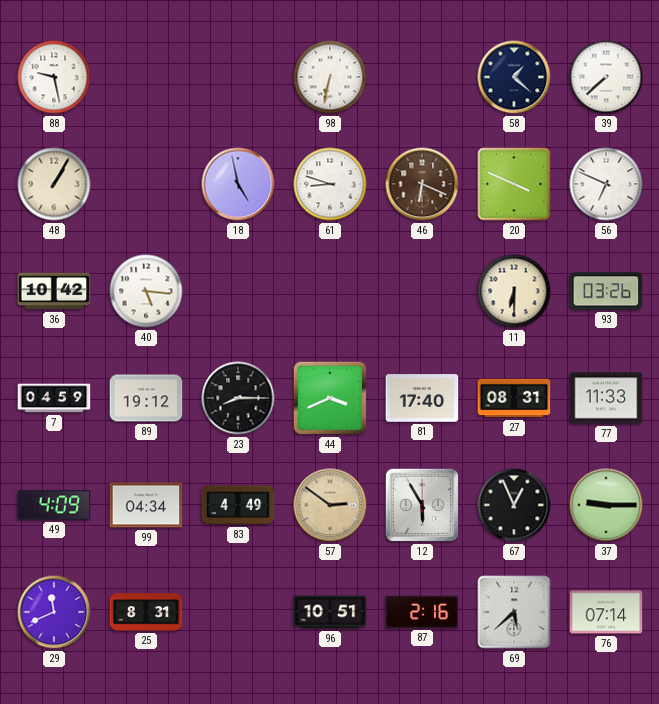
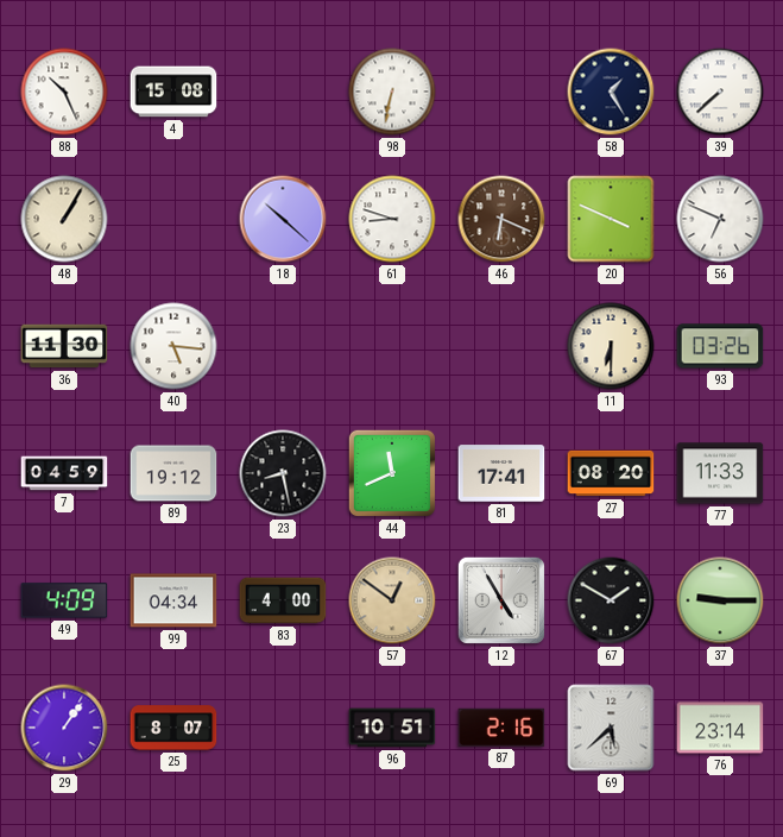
88: 9:28 -> 10:26 (64, 92)
4: none -> 15:08 (173, 92)
58: 1:22 -> 1:25 (611, 92)
18: 4:58 -> 10:22 (283, 219)
36: 10:42 -> 11:30 (64, 346)
23: 8:15 -> 8:28 (283, 473)
44: 3:41 -> 11:41 (392, 473)
81: 17:40 -> 17:41 (501, 473)
27: 08:31 -> 08:20 (611, 473)
83: 4:49 -> 4:00 (283, 600)
57: 2:51 -> 12:51 (392, 600)
12: 5:55 -> 4:55 (501, 600)
67: 12:56 -> 1:50 (611, 600)
29: 11:41 -> 1:06 (64, 728)
25: 8:31 -> 8:07 (173, 728)
76: 07:14 -> 23:14 (720, 728)
